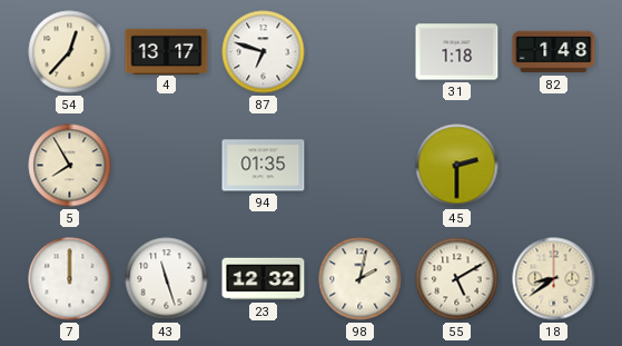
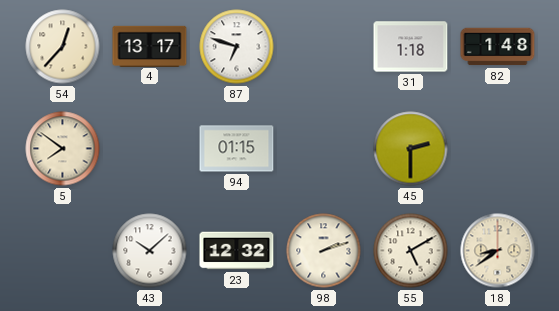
5: 7:55 -> 7:51 (63, 149)
94: 01:35 -> 01:15 (237, 149)
7: 12:00 -> none (70, 279)
43: 11:27 -> 10:08 (150, 251)
98: 2:02 -> 2:12 (324, 251)
